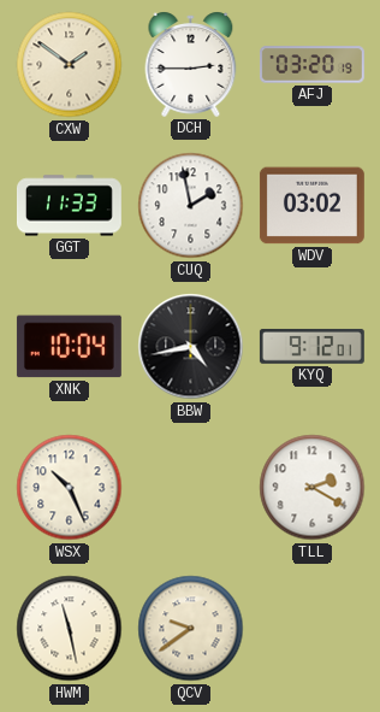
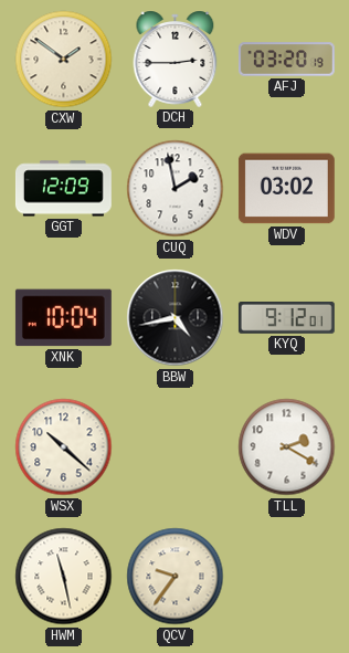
GGT: 11:33 -> 12:09 (63, 189)
WSX: 10:26 -> 10:22 (64, 447)
QCV: 9:39 -> 9:36 (176, 577)
